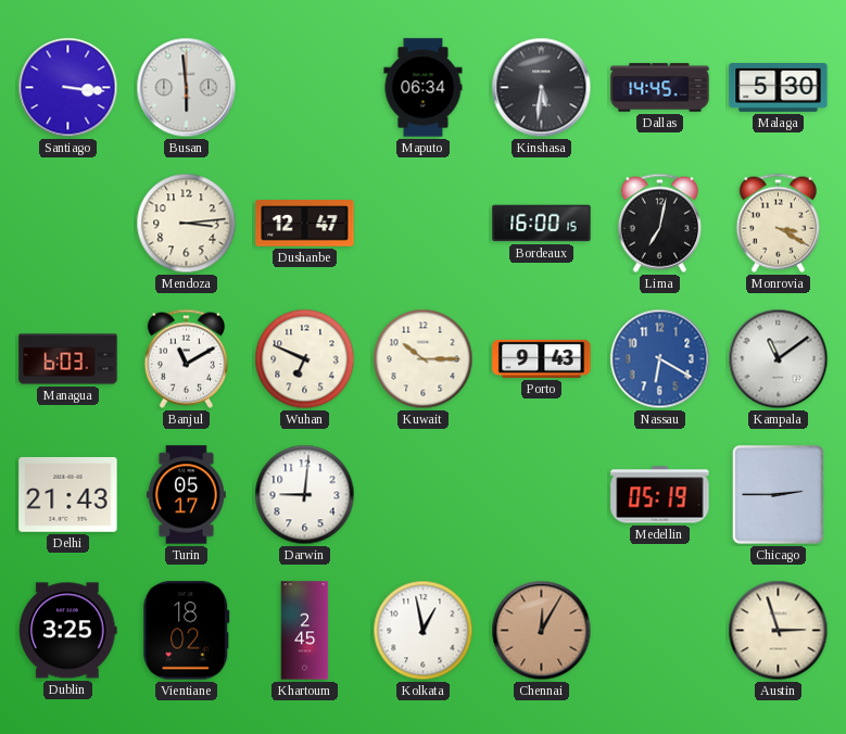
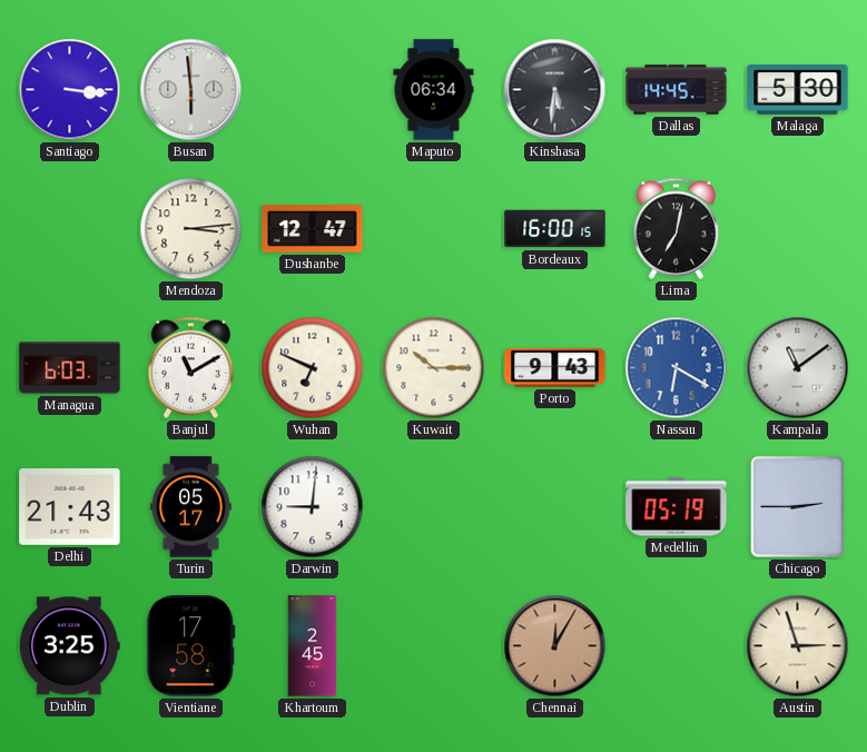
Monrovia: 3:20 -> none (778, 223)
Vientiane: 18:02 -> 17:58 (191, 646)
Kolkata: 12:58 -> none (424, 631)
